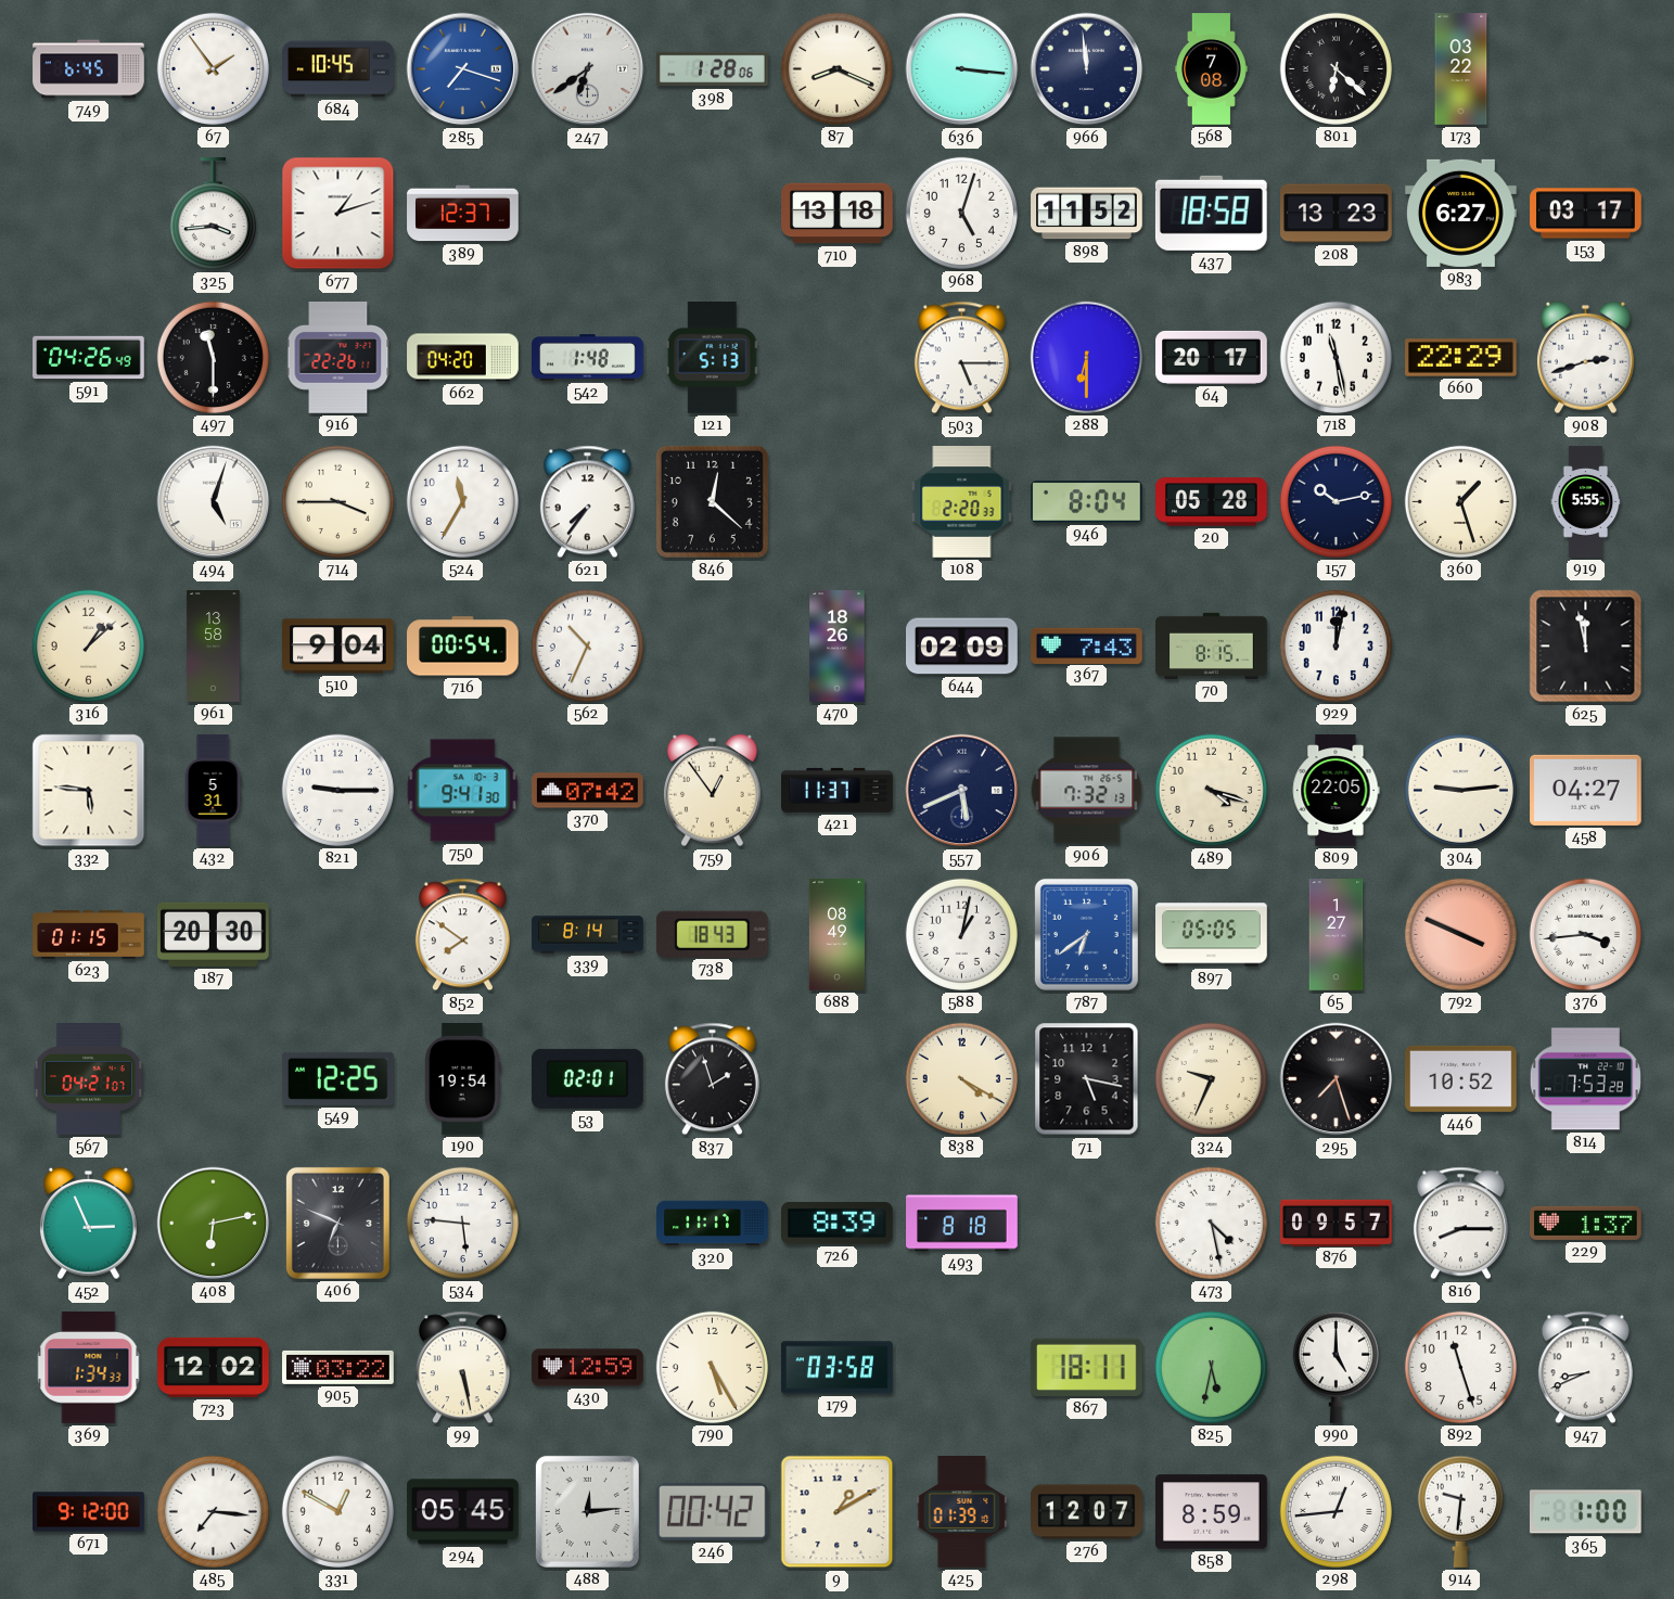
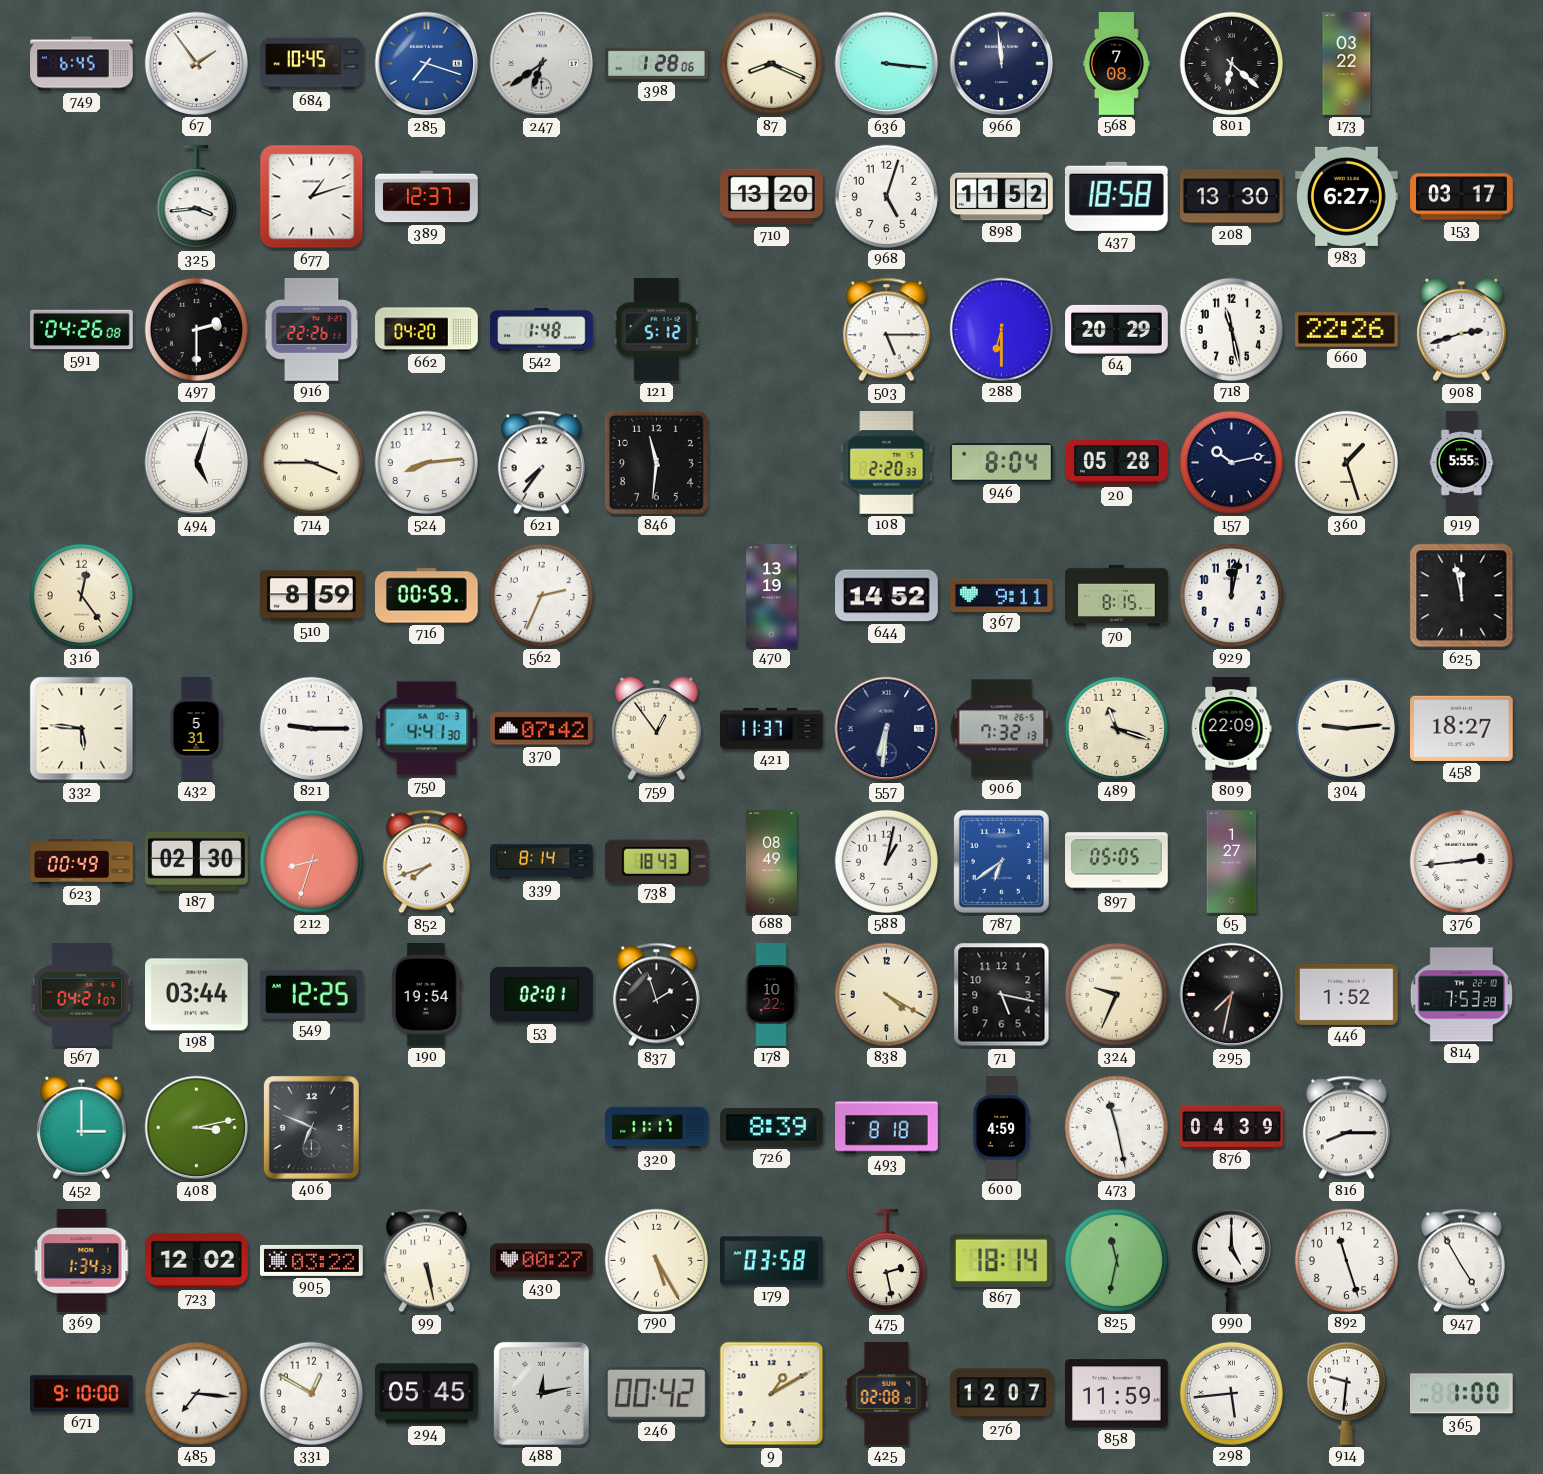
710: 13:18 -> 13:20 (772, 197)
208: 13:23 -> 13:30 (1232, 197)
591: 04:26:49 -> 04:26:08 (82, 330)
497: 11:30 -> 2:30 (196, 329)
121: 5:13 -> 5:12 (656, 330)
64: 20:17 -> 20:29 (1117, 329)
660: 22:29 -> 22:26 (1347, 330)
524: 11:35 -> 8:14 (426, 462)
846: 12:22 -> 11:31 (656, 462)
316: 1:08 -> 12:24 (81, 595)
961: 13:58 -> none (214, 647)
510: 9:04 -> 8:59 (312, 596)
716: 00:54 -> 00:59 (427, 596)
562: 10:34 -> 2:34 (541, 595)
470: 18:26 -> 13:19 (772, 596)
644: 02:09 -> 14:52 (887, 596)
367: 7:43 -> 9:11 (1002, 595)
750: 9:41 -> 4:41 (427, 729)
557: 5:41 -> 6:31 (887, 729)
489: 4:18 -> 11:18 (1116, 728)
809: 22:05 -> 22:09 (1231, 729)
458: 04:27 -> 18:27 (1462, 728)
623: 01:15 -> 00:49 (82, 862)
187: 20:30 -> 02:30 (197, 861)
212: none -> 8:33 (311, 861)
852: 7:51 -> 7:42 (426, 862)
792: 3:49 -> none (1460, 934)
376: 3:44 -> 2:44 (1461, 861)
198: none -> 03:44 (197, 995)
178: none -> 10:22 (771, 995)
295: 7:27 -> 7:32 (1232, 995)
446: 10:52 -> 1:52 (1347, 994)
452: 2:56 -> 3:00 (82, 1128)
408: 6:13 -> 3:13 (197, 1128)
534: 5:46 -> none (462, 1223)
600: none -> 4:59 (1001, 1128)
473: 4:28 -> 11:28 (1116, 1127)
876: 09:57 -> 04:39 (1232, 1127)
229: 1:37 -> none (1586, 1223)
430: 12:59 -> 00:27 (542, 1261)
475: none -> 2:28 (886, 1262)
867: 18:11 -> 18:14 (1001, 1260)
825: 5:32 -> 11:32 (1116, 1260)
947: 8:41 -> 4:55 (1461, 1261)
671: 9:12 -> 9:10 (82, 1394)
488: 12:14 -> 12:13 (541, 1393)
425: 01:39 -> 02:08 (887, 1394)
858: 8:59 -> 11:59 (1117, 1394)
298: 12:44 -> 5:44 (1231, 1393)
